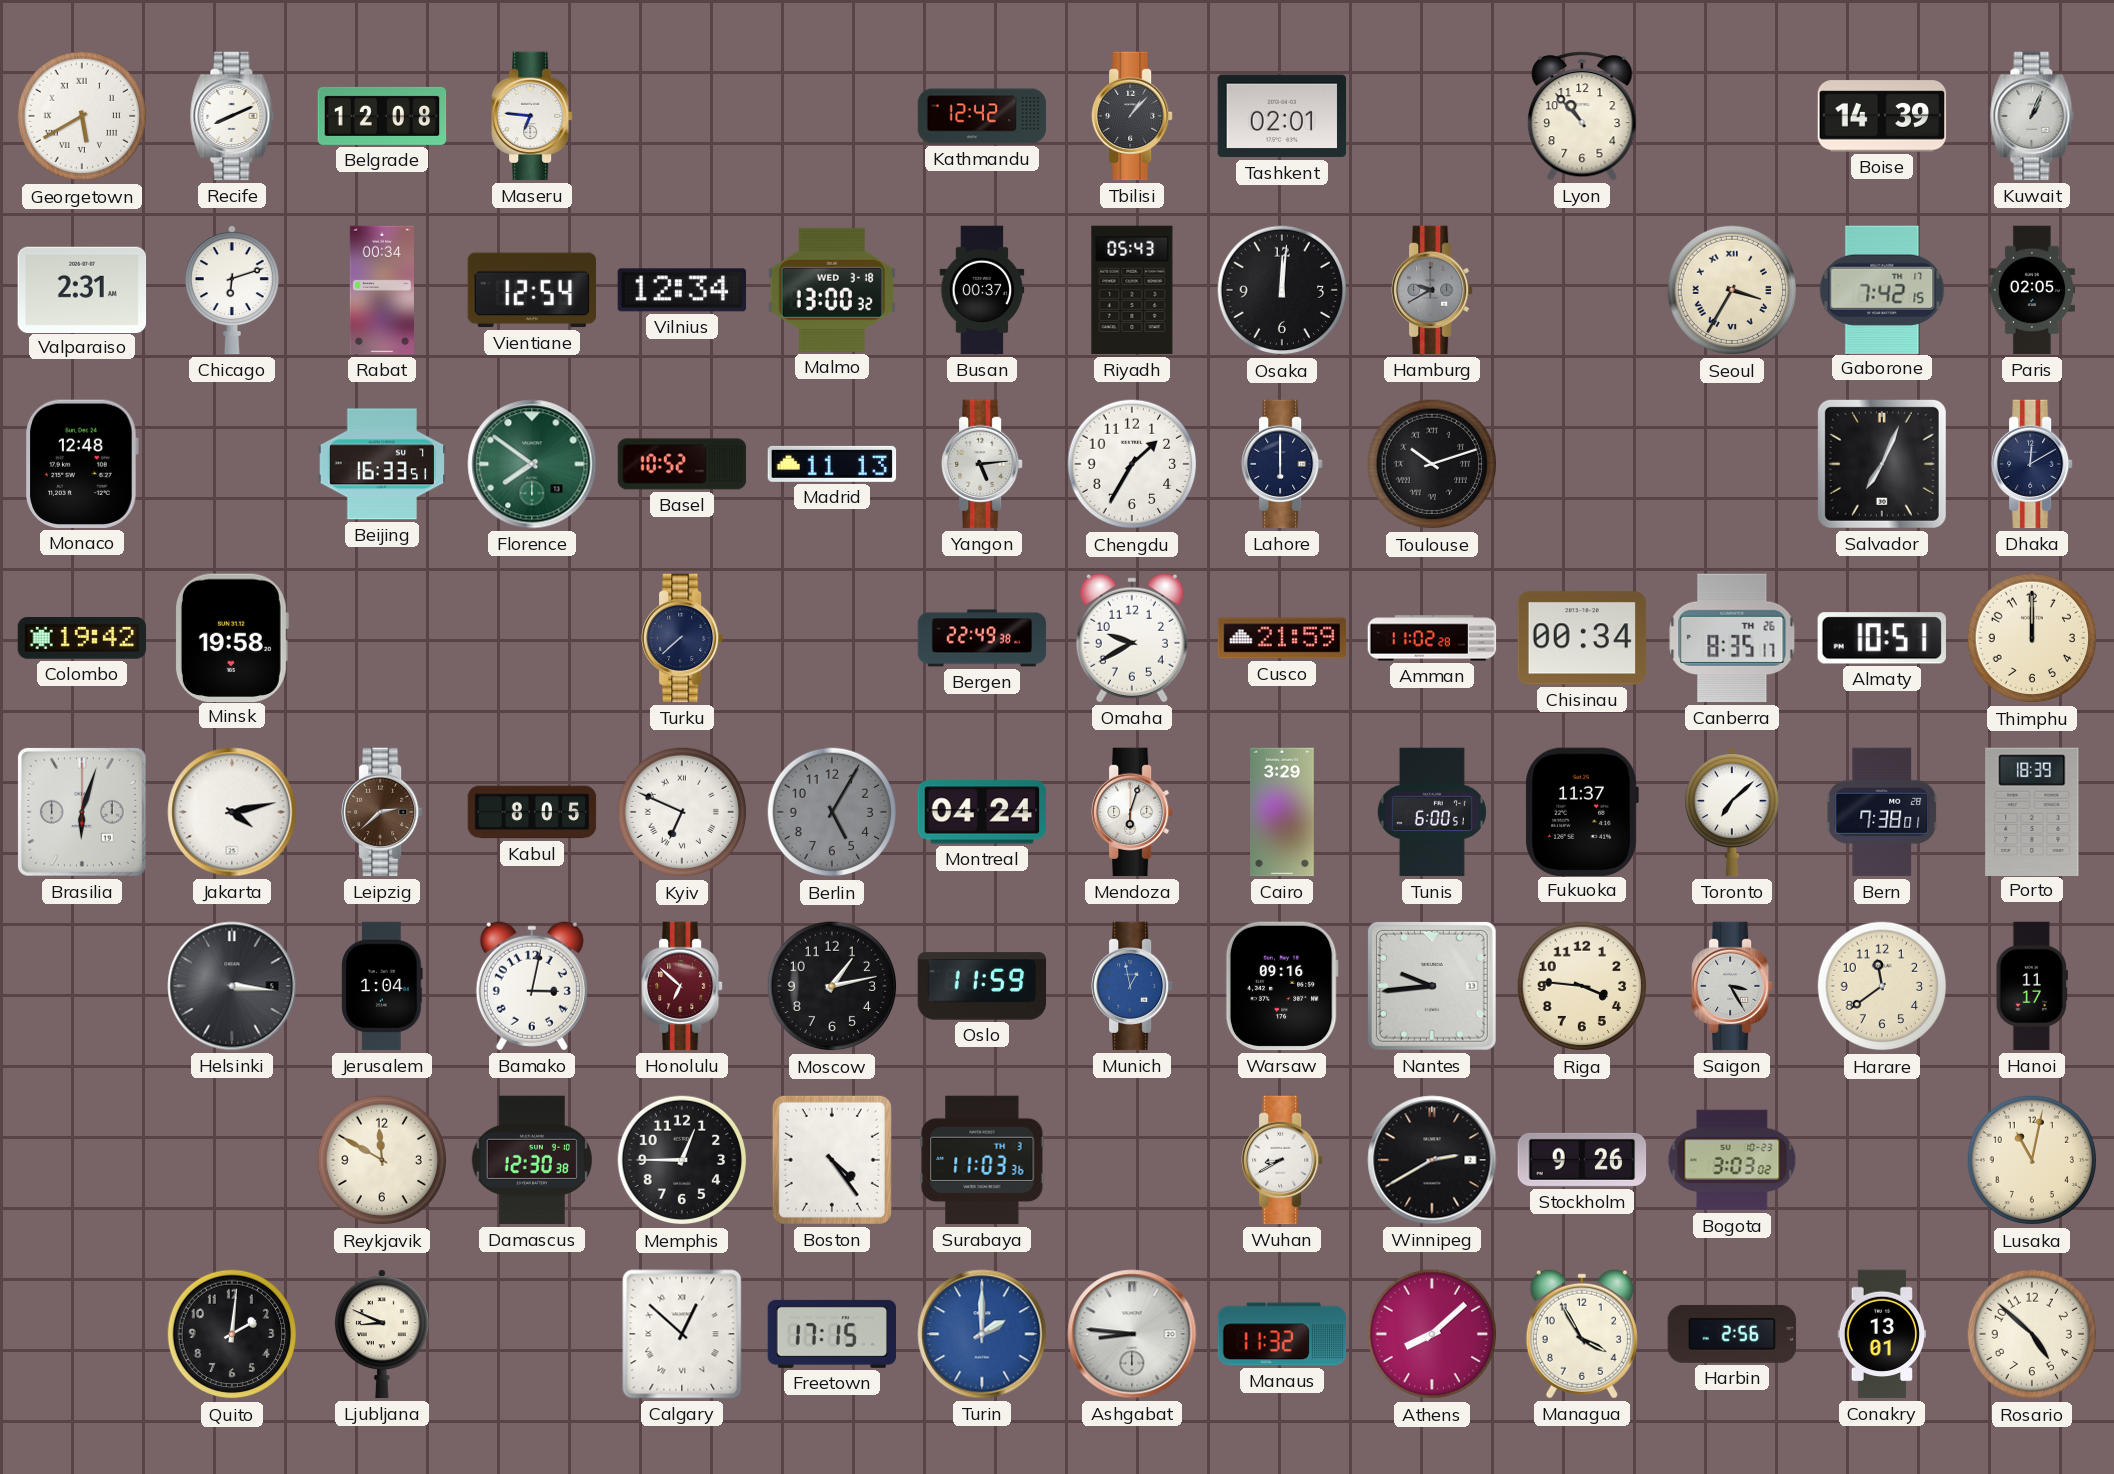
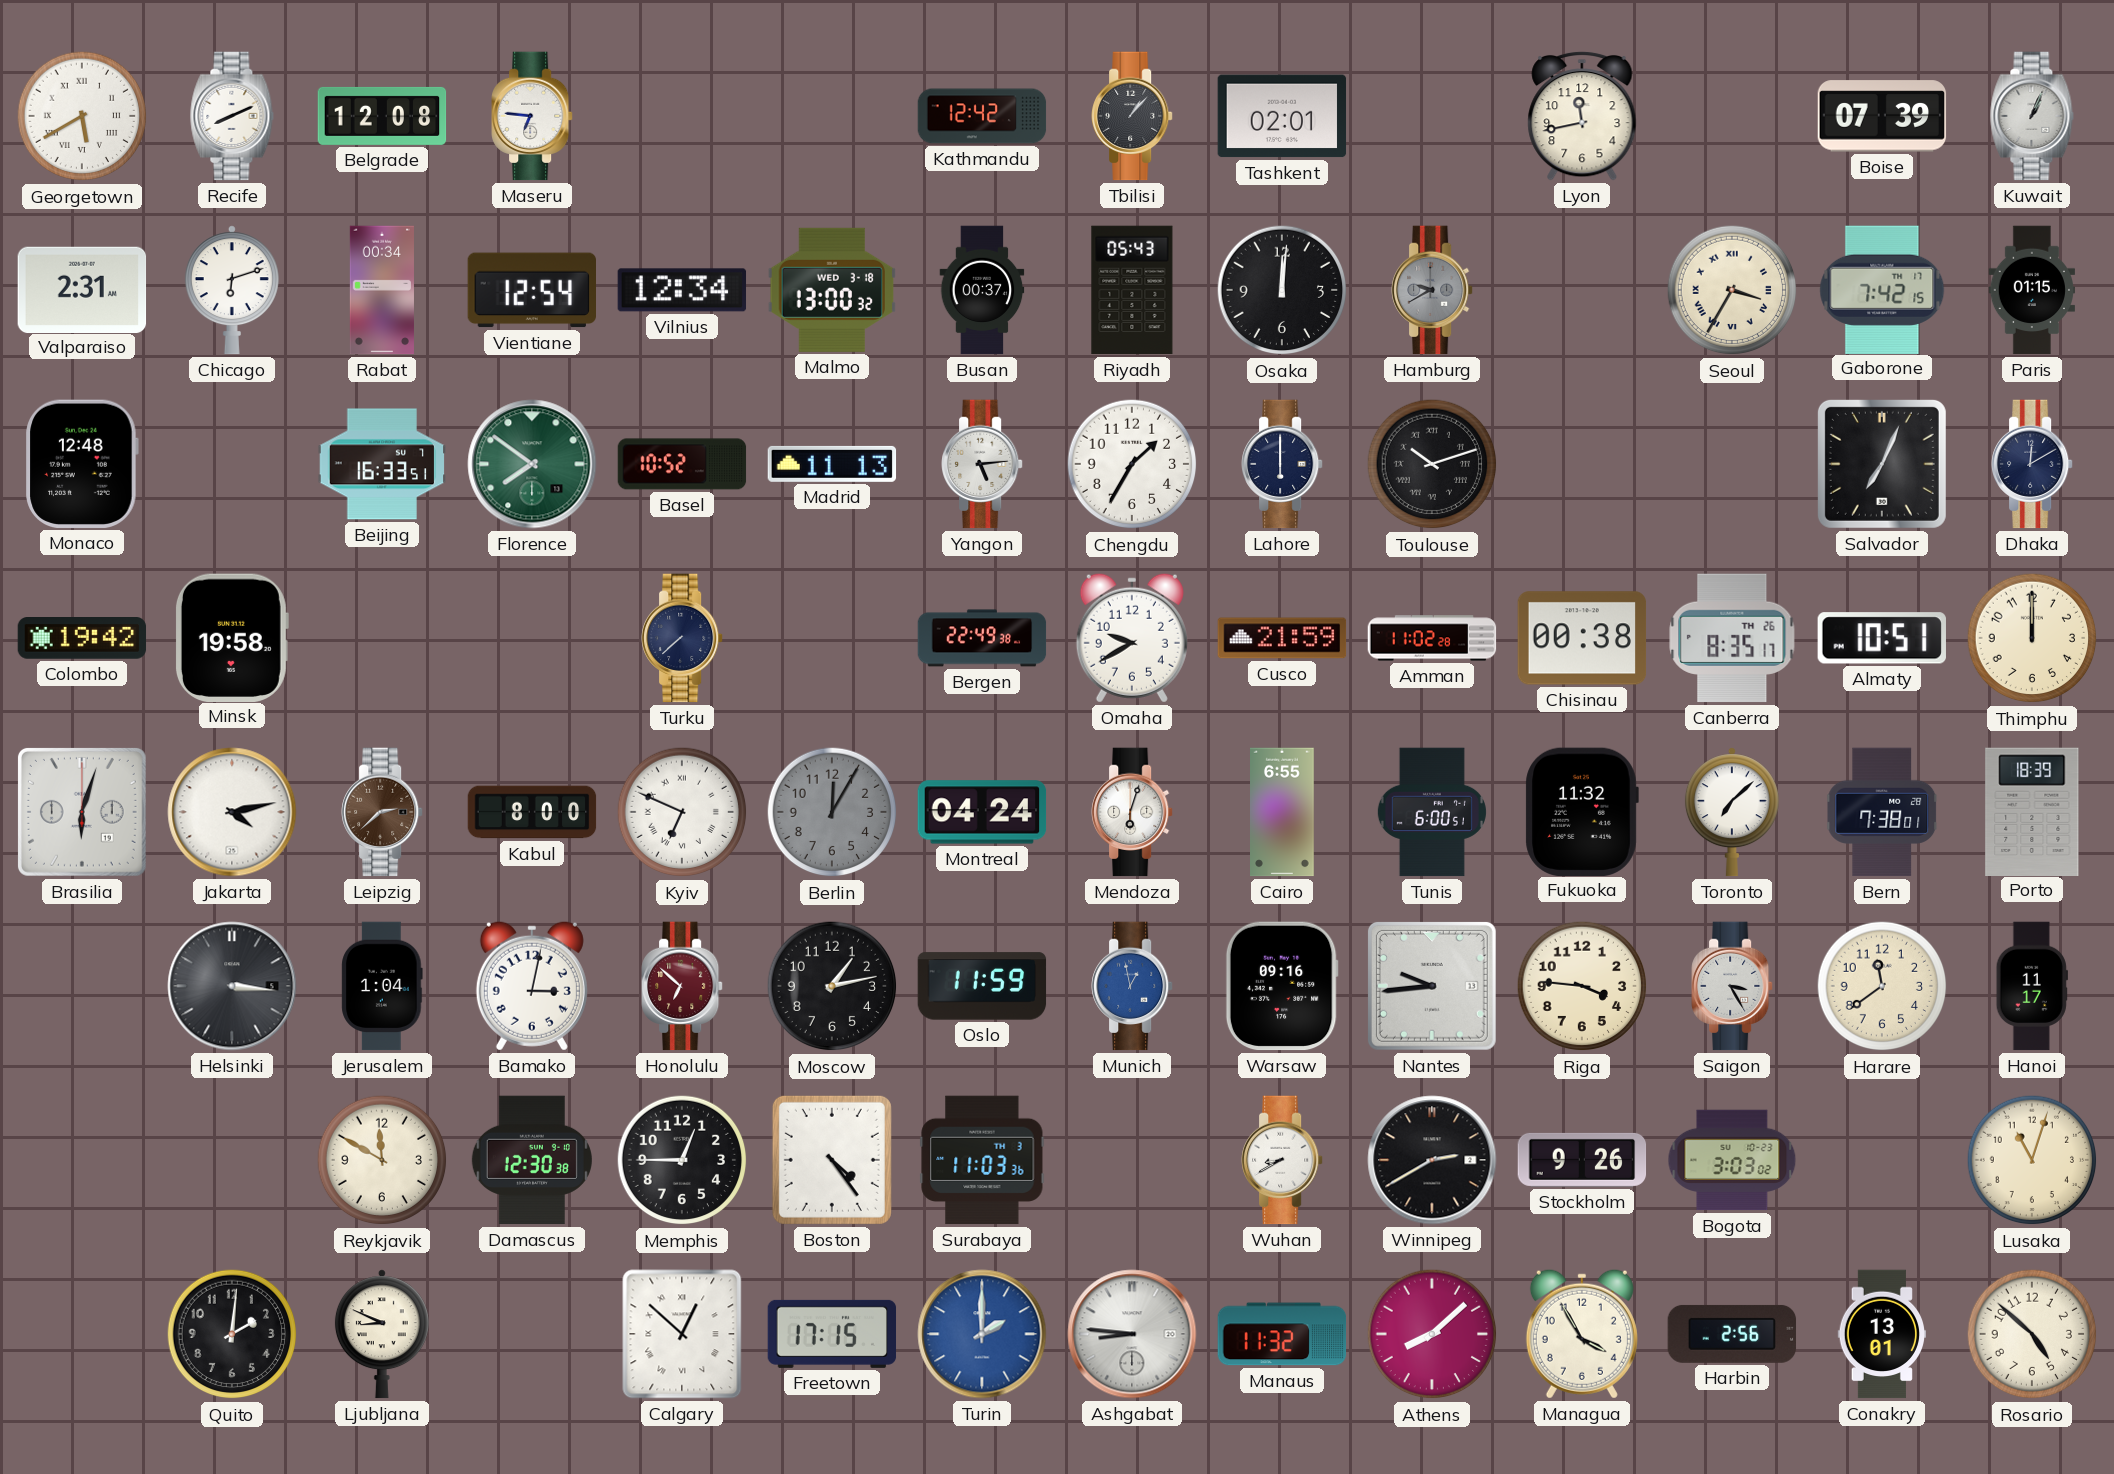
Lyon: 10:53 -> 11:43 (1582, 116)
Boise: 14:39 -> 07:39 (1882, 116)
Paris: 02:05 -> 01:15 (2031, 290)
Chisinau: 00:34 -> 00:38 (1582, 638)
Kabul: 8:05 -> 8:00 (532, 812)
Berlin: 5:05 -> 12:05 (832, 812)
Cairo: 3:29 -> 6:55 (1282, 812)
Fukuoka: 11:37 -> 11:32 (1582, 811)
Lusaka: 11:02 -> 11:03 (2032, 1160)
